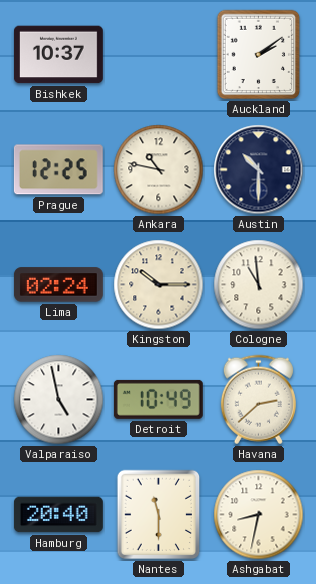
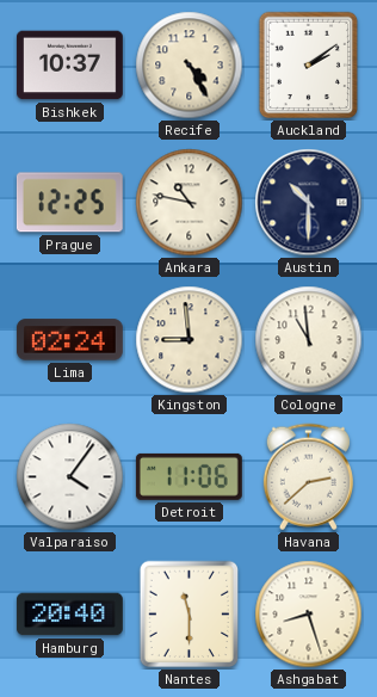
Recife: none -> 4:25 (190, 66)
Kingston: 10:15 -> 8:59 (190, 340)
Valparaiso: 4:58 -> 4:06 (70, 477)
Detroit: 10:49 -> 11:06 (188, 476)
Ashgabat: 8:32 -> 8:27 (309, 615)
